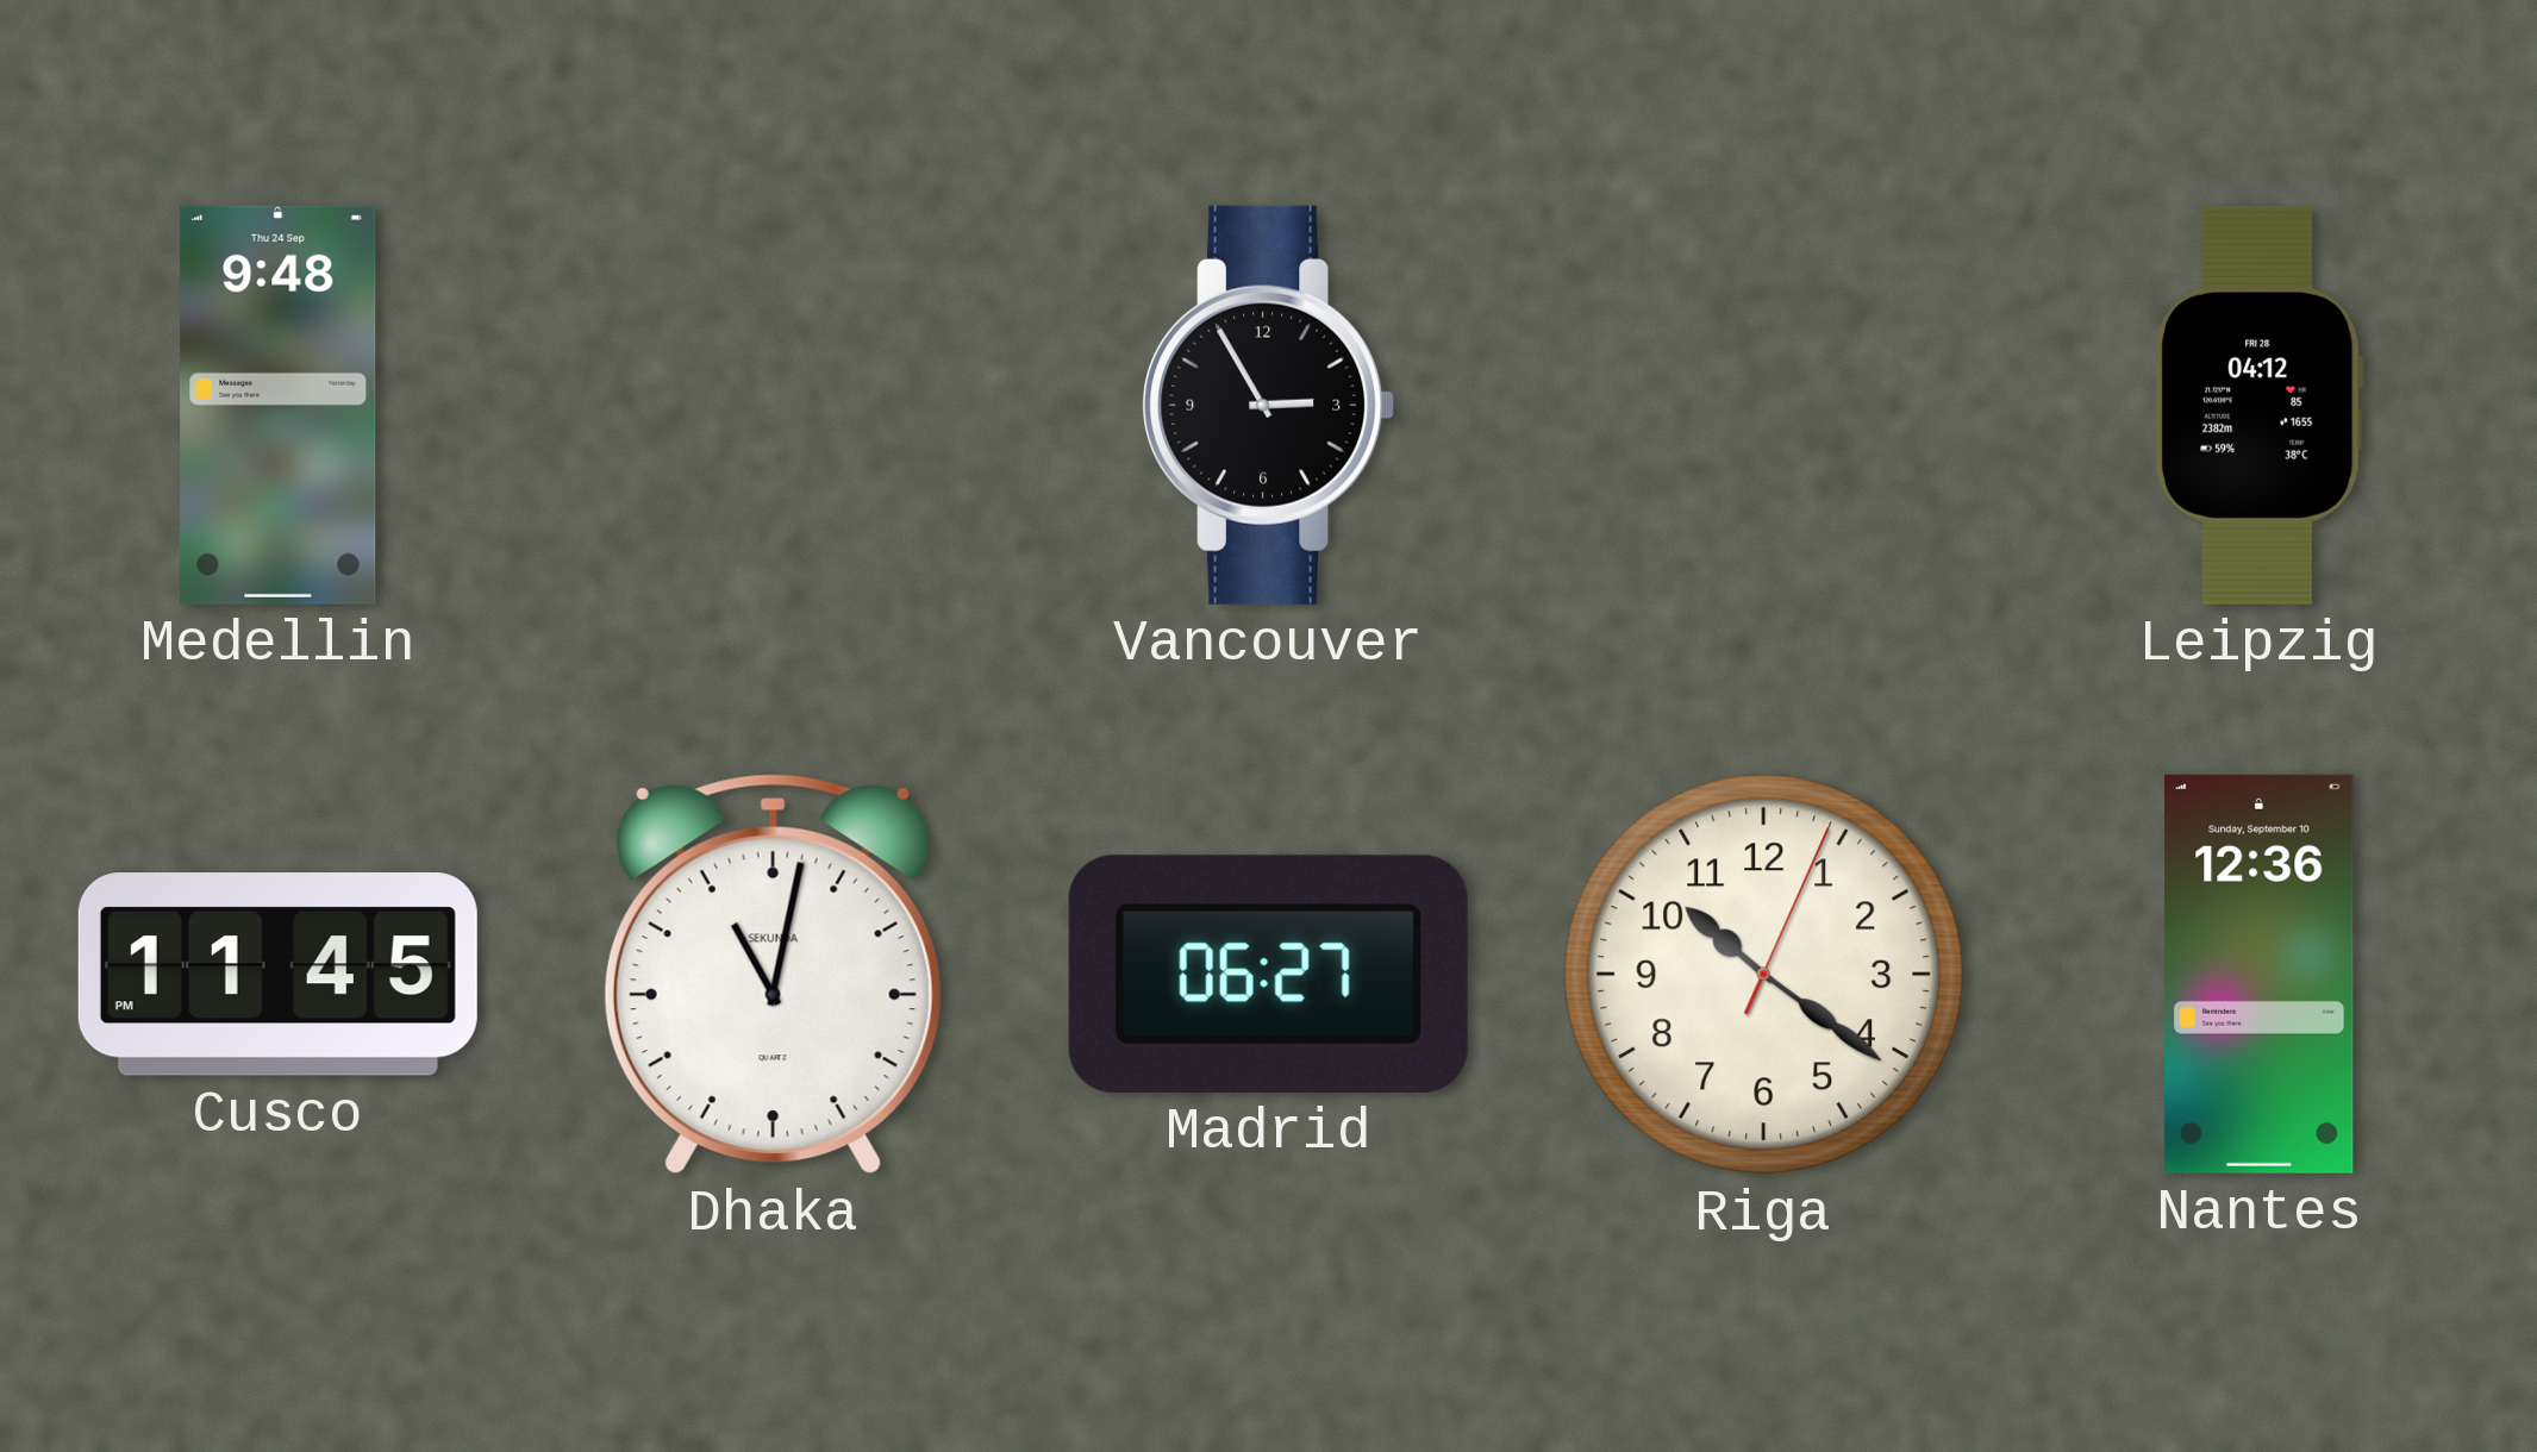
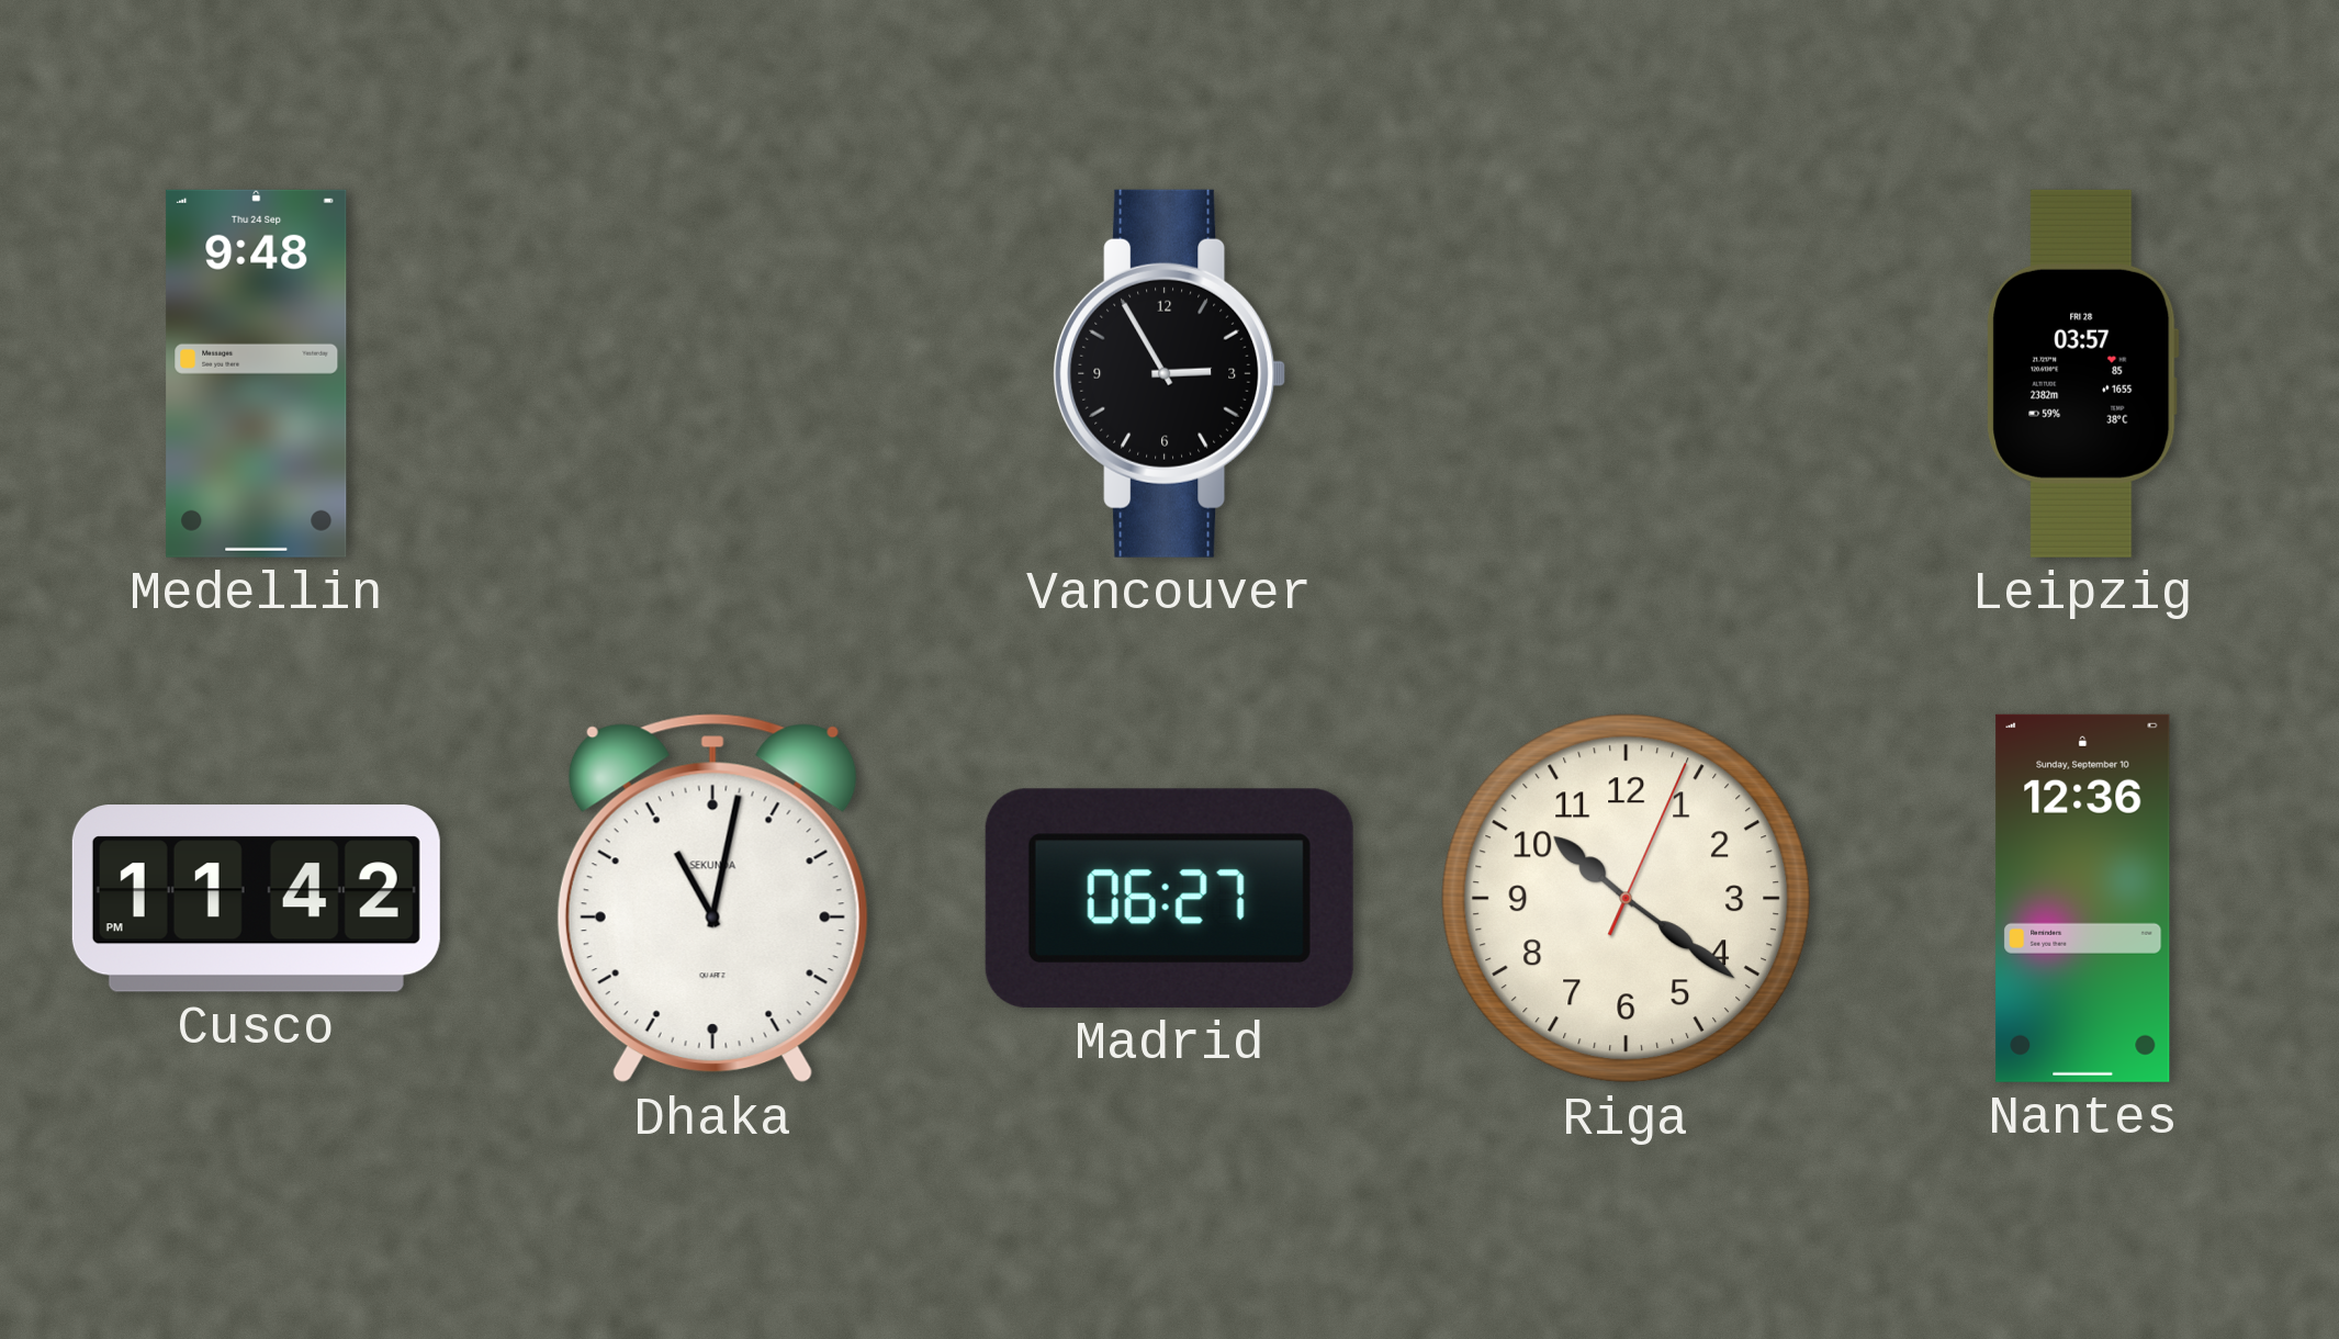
Leipzig: 04:12 -> 03:57 (2083, 373)
Cusco: 11:45 -> 11:42 (256, 899)
